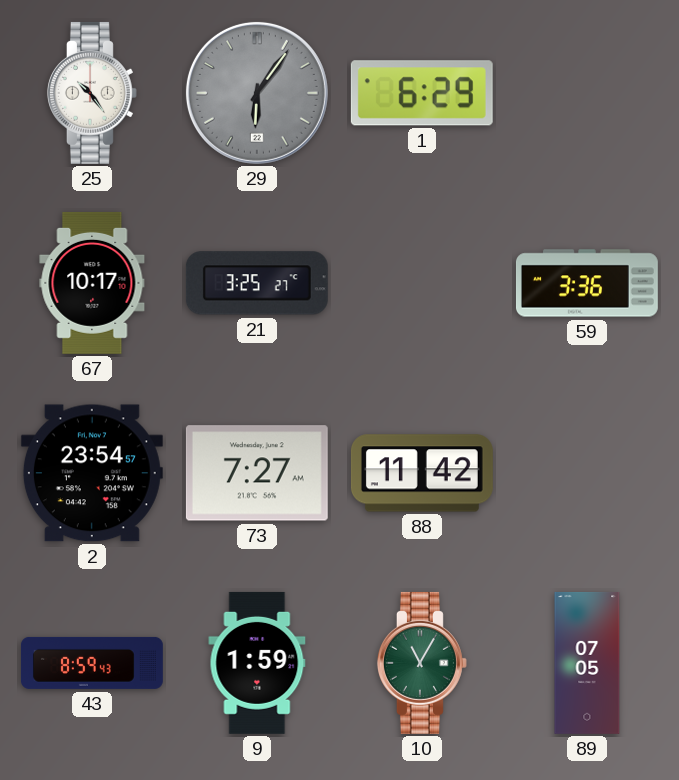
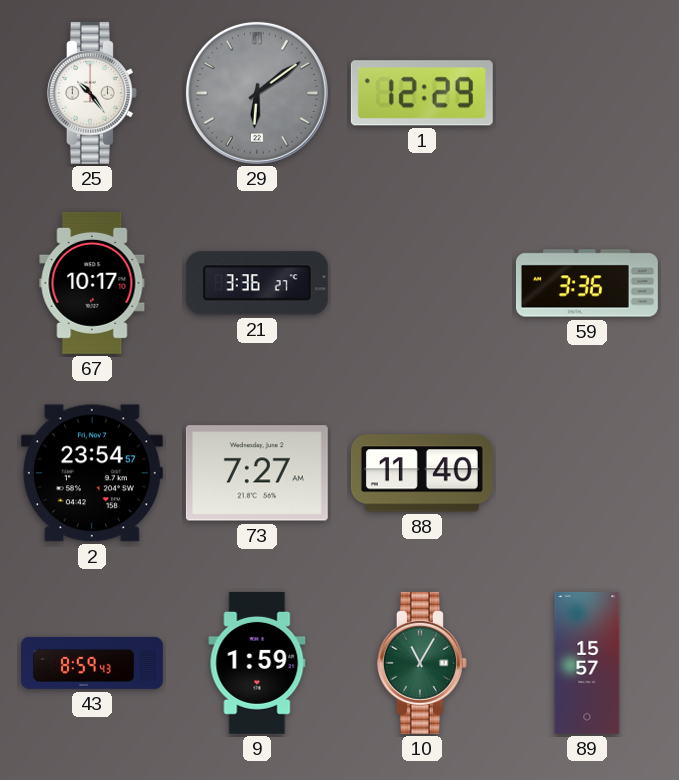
29: 6:06 -> 6:09 (257, 93)
1: 6:29 -> 12:29 (422, 93)
21: 3:25 -> 3:36 (257, 283)
88: 11:42 -> 11:40 (422, 473)
89: 07:05 -> 15:57 (587, 663)
